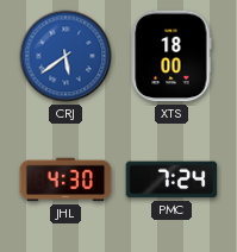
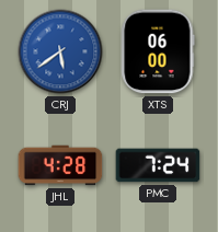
XTS: 18:00 -> 06:00 (158, 51)
JHL: 4:30 -> 4:28 (60, 165)
